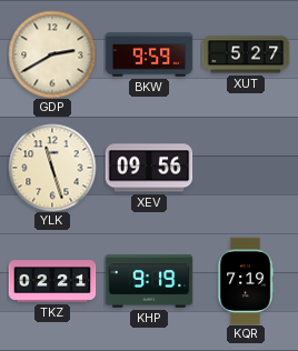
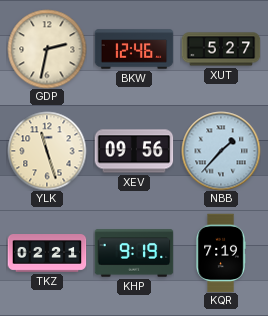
GDP: 2:40 -> 2:32 (47, 49)
BKW: 9:59 -> 12:46 (134, 49)
NBB: none -> 1:37 (221, 151)
